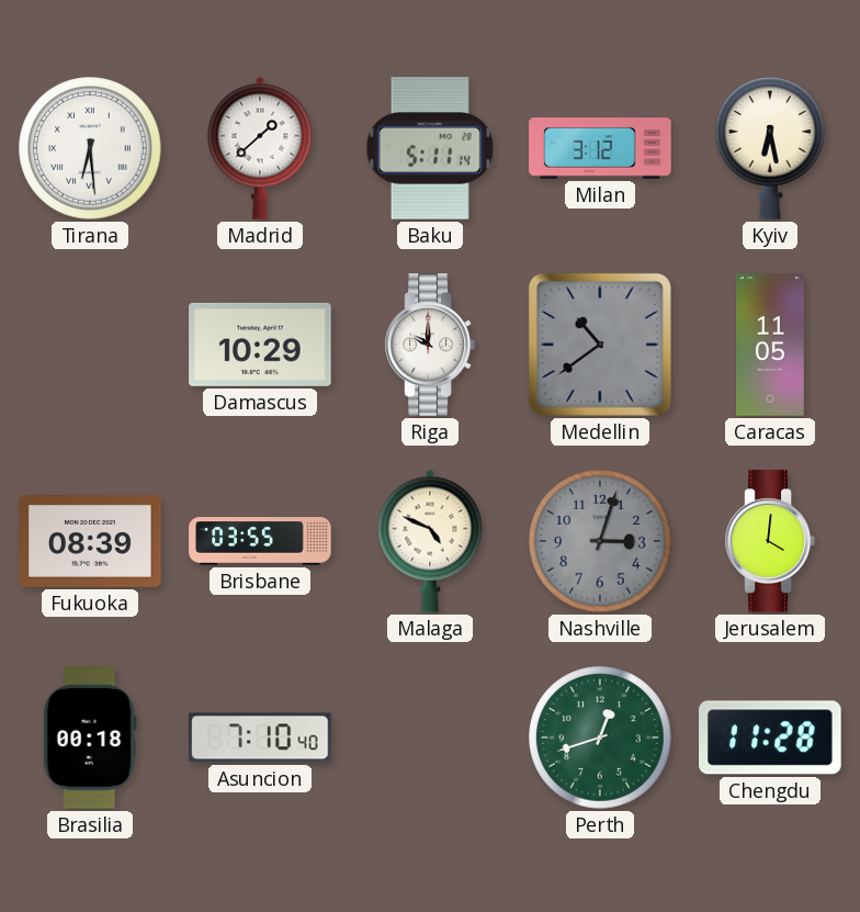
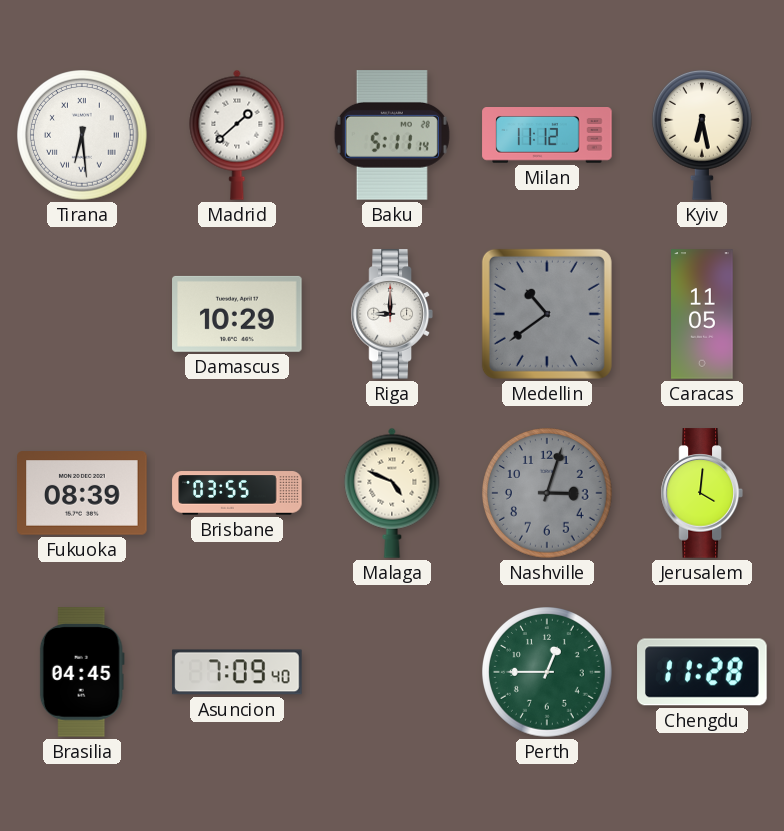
Milan: 3:12 -> 11:12 (547, 136)
Riga: 10:00 -> 9:00 (392, 314)
Brasilia: 00:18 -> 04:45 (82, 672)
Asuncion: 7:10 -> 7:09 (237, 672)
Perth: 12:42 -> 12:45 (548, 673)
